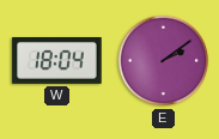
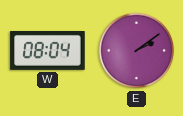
W: 18:04 -> 08:04 (48, 51)
